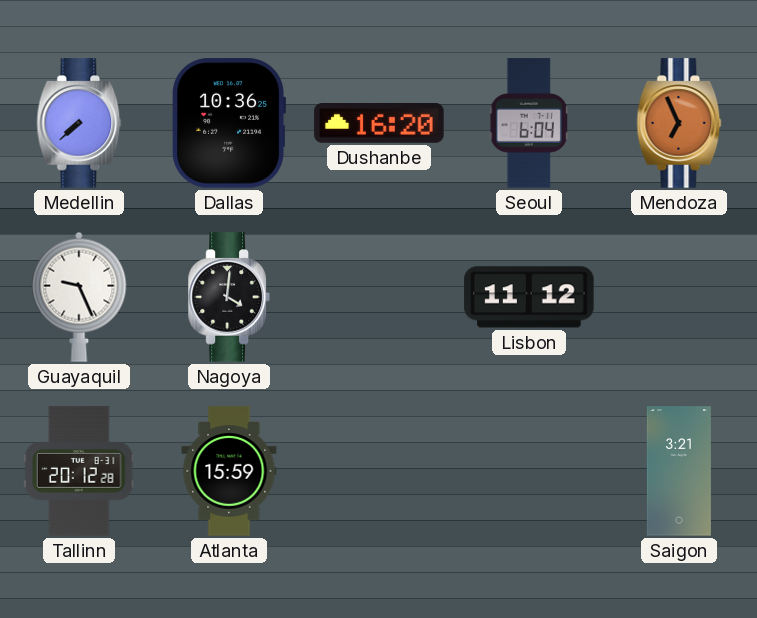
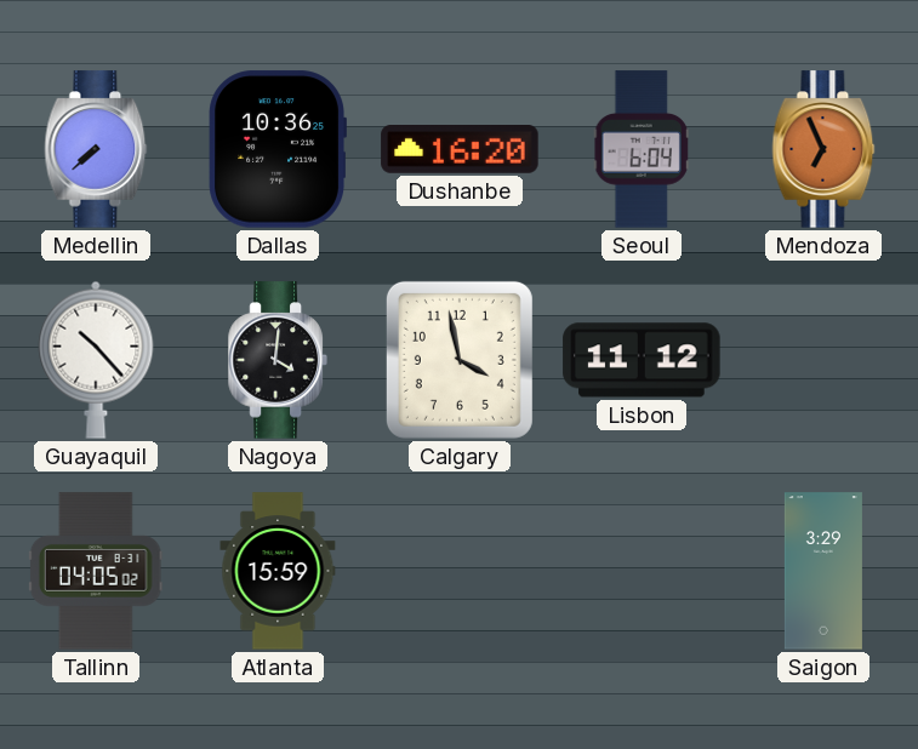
Guayaquil: 9:26 -> 10:23 (96, 360)
Calgary: none -> 3:58 (460, 360)
Tallinn: 20:12 -> 04:05 (96, 571)
Saigon: 3:21 -> 3:29 (823, 571)
